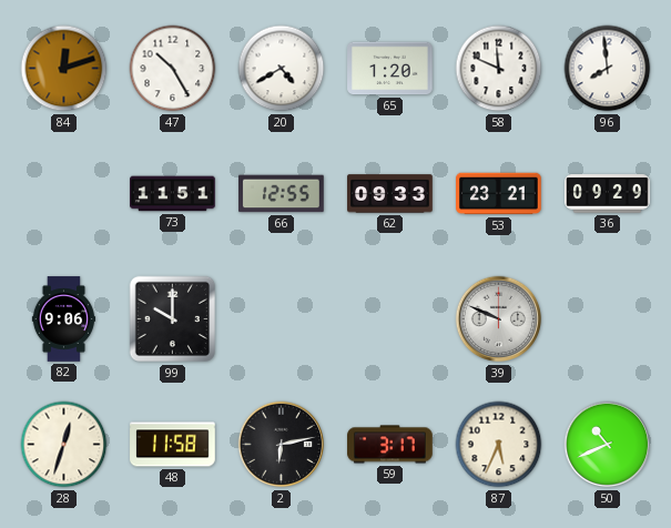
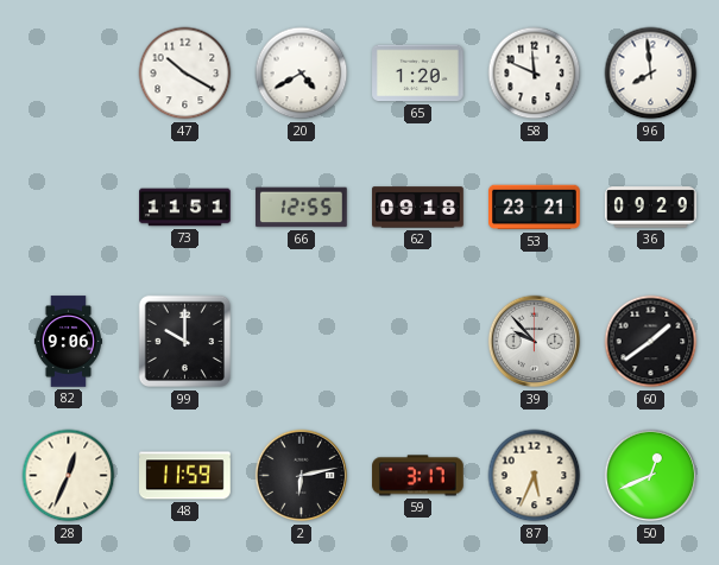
84: 12:12 -> none (64, 69)
47: 10:25 -> 10:20 (185, 74)
62: 09:33 -> 09:18 (418, 208)
39: 9:49 -> 9:53 (535, 342)
60: none -> 1:39 (651, 342)
28: 12:33 -> 12:34 (69, 476)
48: 11:58 -> 11:59 (185, 476)
50: 10:41 -> 12:41 (651, 476)
